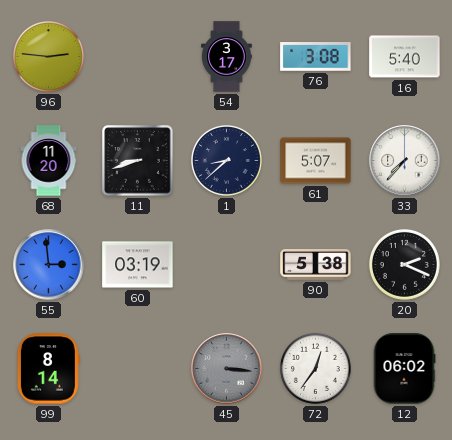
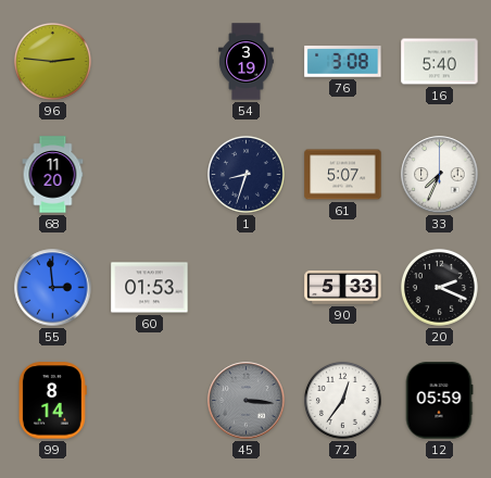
54: 3:17 -> 3:19 (247, 62)
11: 8:42 -> none (138, 161)
1: 8:38 -> 8:33 (246, 174)
33: 7:37 -> 7:34 (440, 175)
60: 03:19 -> 01:53 (150, 288)
90: 5:38 -> 5:33 (343, 288)
12: 06:02 -> 05:59 (439, 401)
